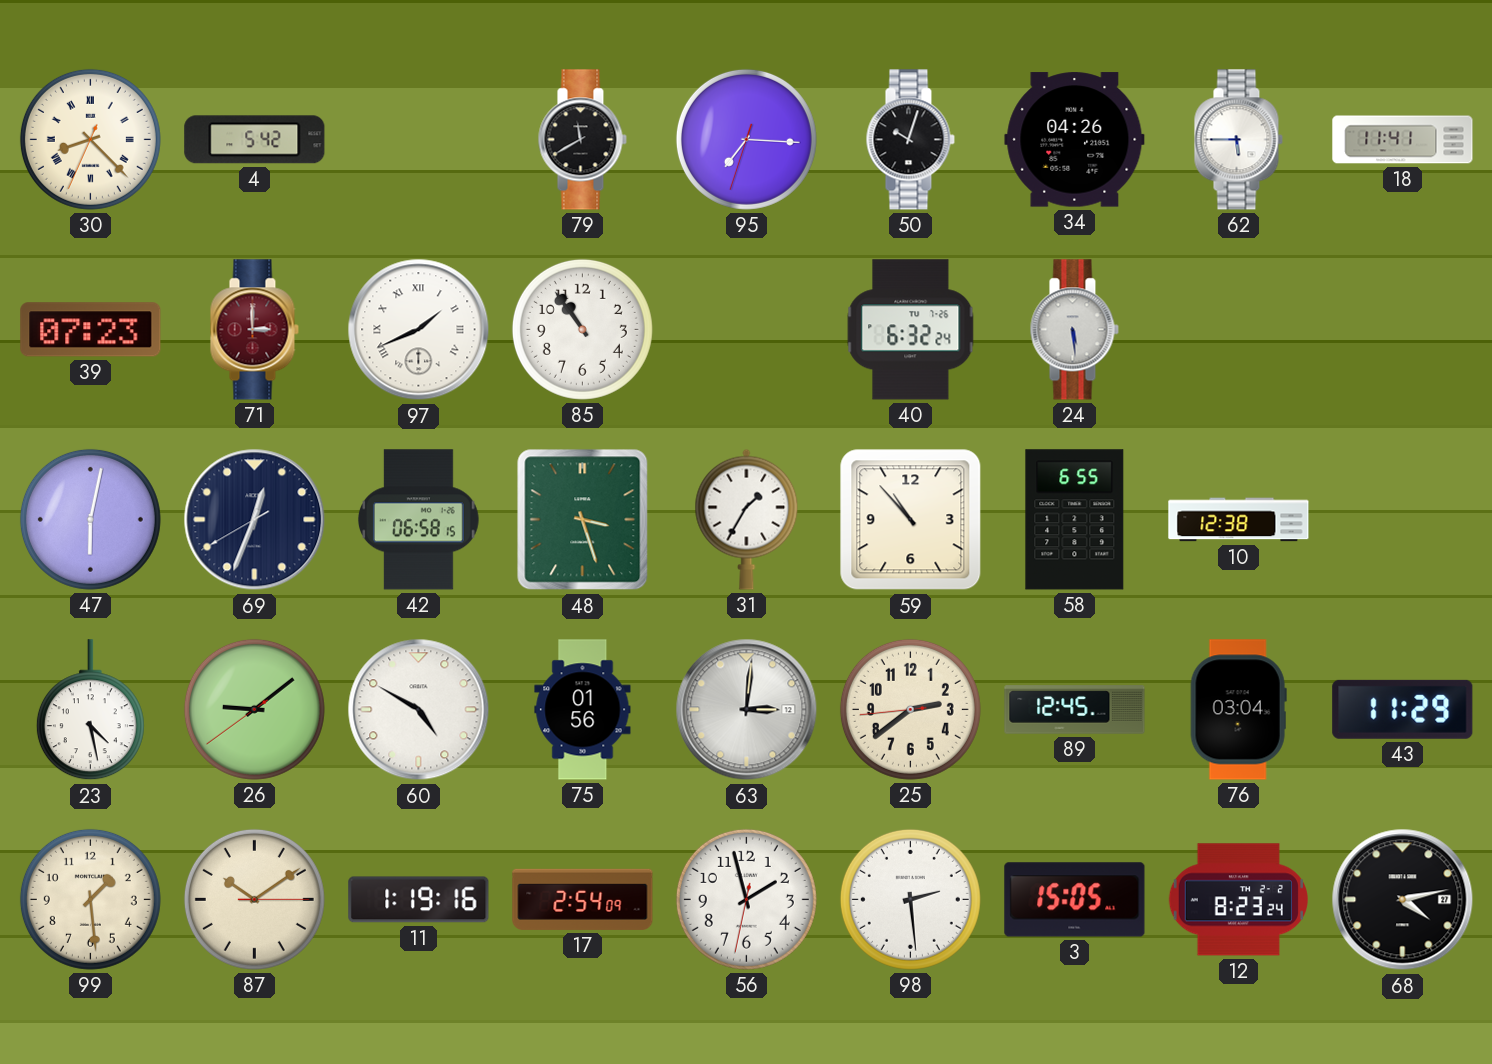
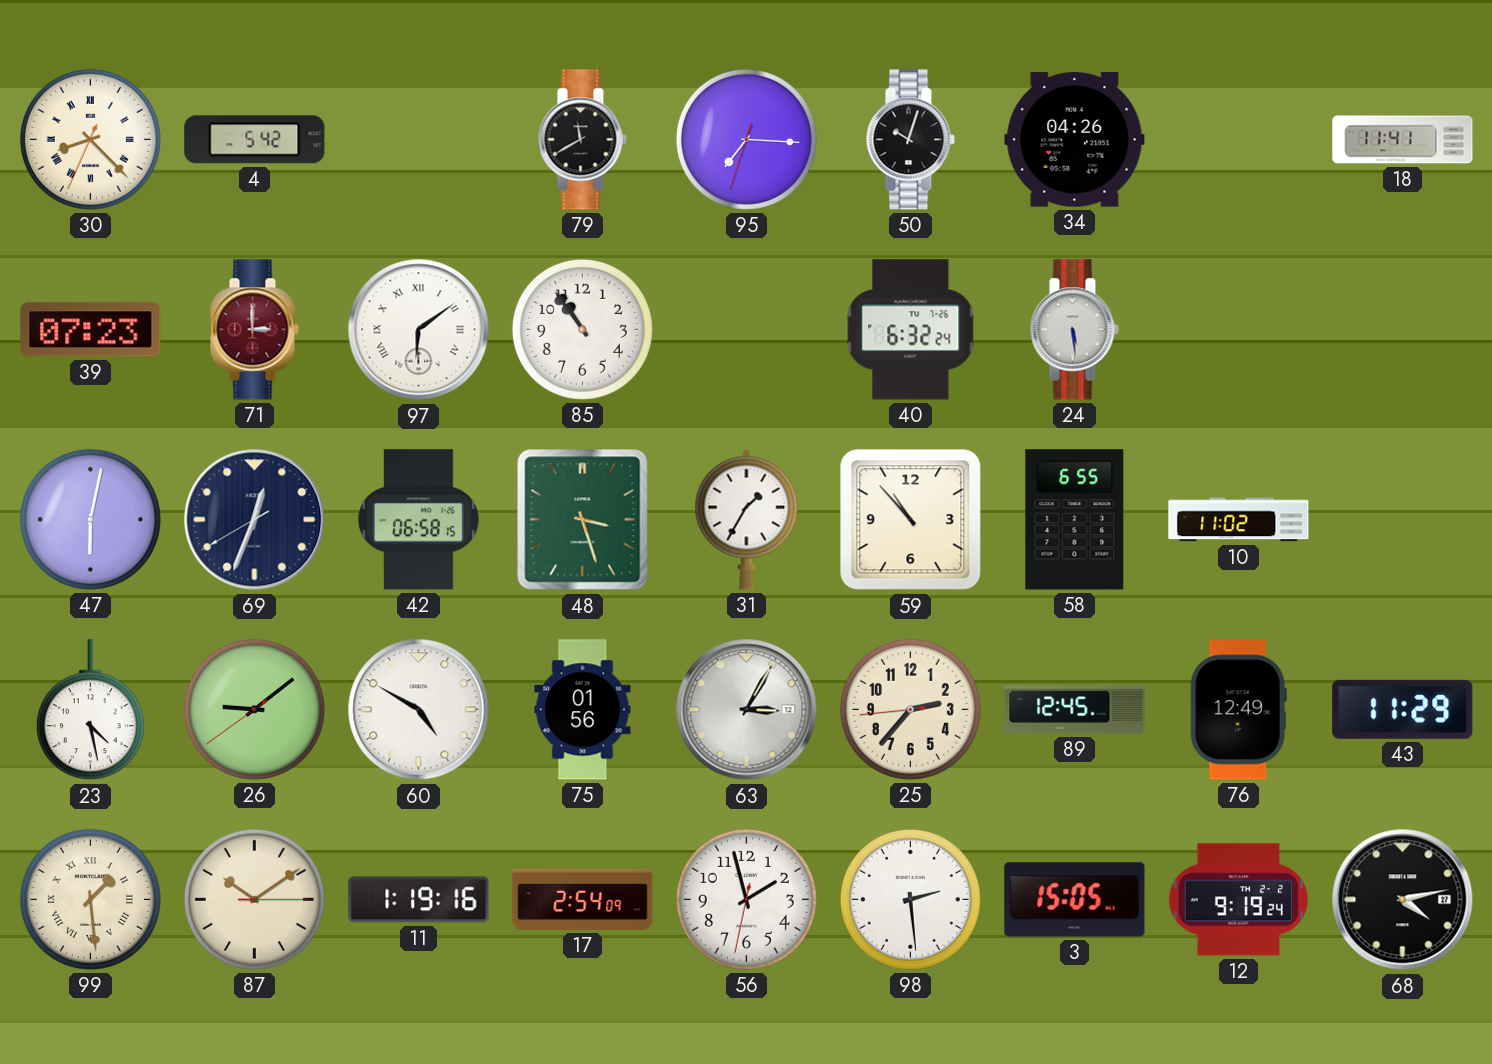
62: 5:45 -> none (1238, 140)
97: 1:41 -> 6:09 (419, 330)
10: 12:38 -> 11:02 (1239, 520)
63: 3:01 -> 3:05 (747, 710)
25: 2:38 -> 2:36 (910, 709)
76: 03:04 -> 12:49 (1238, 710)
99 numerals: Arabic -> Roman (90, 899)
12: 8:23 -> 9:19 (1238, 900)
